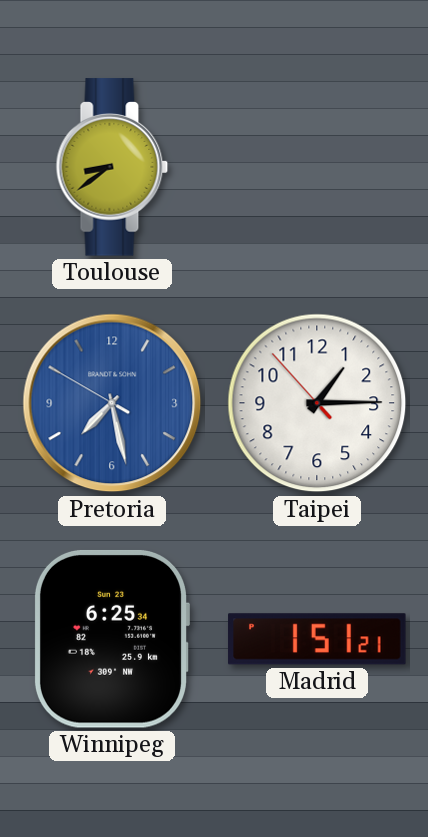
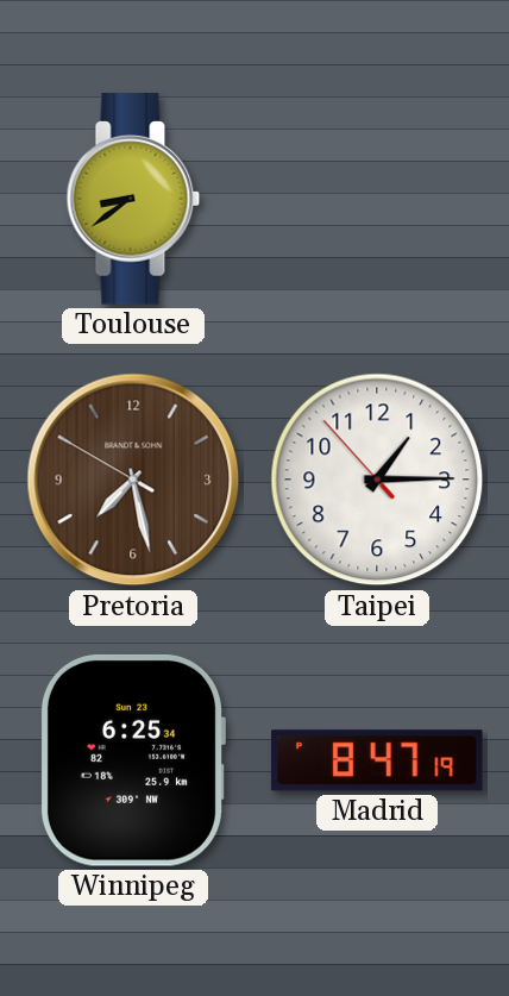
Pretoria dial: blue -> brown (133, 480)
Madrid: 1:51 -> 8:47 (377, 760)
